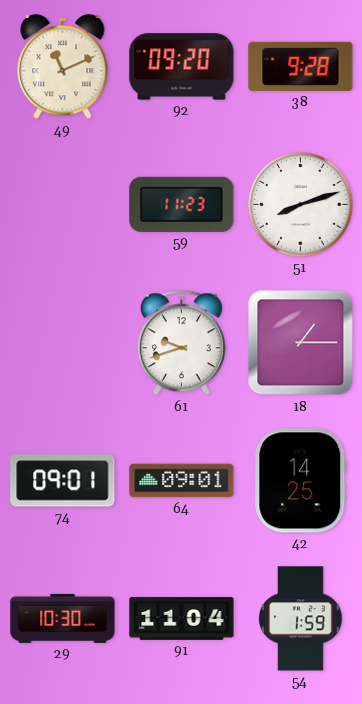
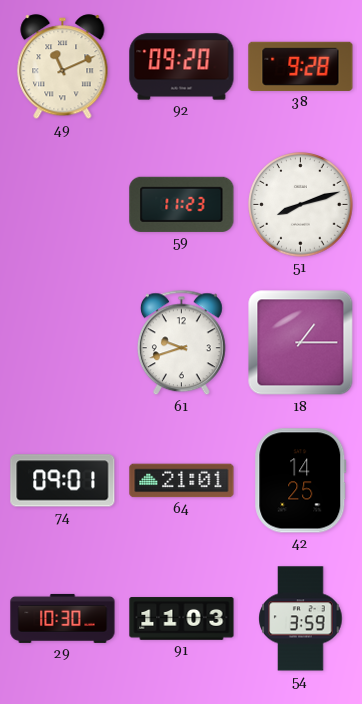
64: 09:01 -> 21:01 (182, 481)
91: 11:04 -> 11:03 (182, 619)
54: 1:59 -> 3:59 (301, 619)
